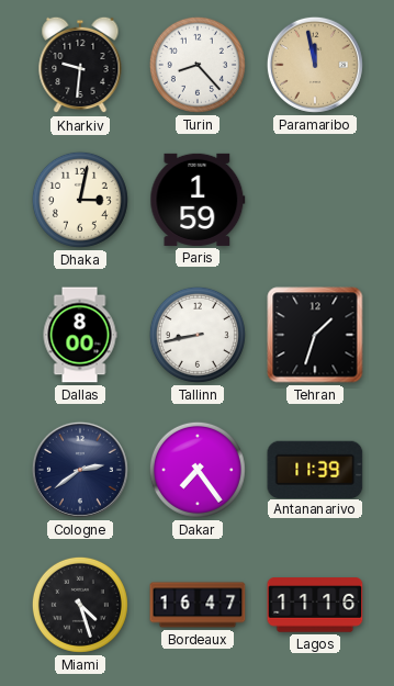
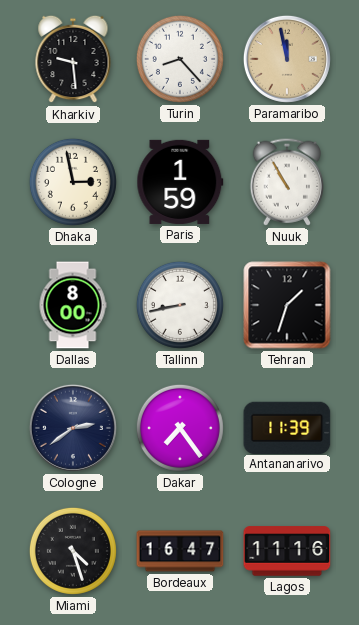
Kharkiv: 9:31 -> 9:29 (73, 59)
Dhaka: 3:02 -> 2:58 (73, 182)
Nuuk: none -> 10:55 (286, 182)
